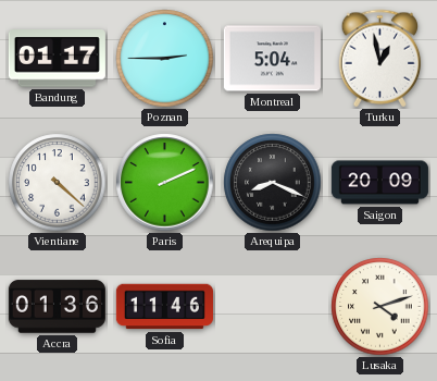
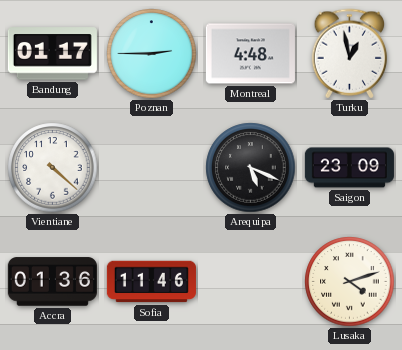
Montreal: 5:04 -> 4:48 (250, 54)
Paris: 2:11 -> none (165, 183)
Arequipa: 8:19 -> 5:19 (251, 168)
Saigon: 20:09 -> 23:09 (349, 168)
